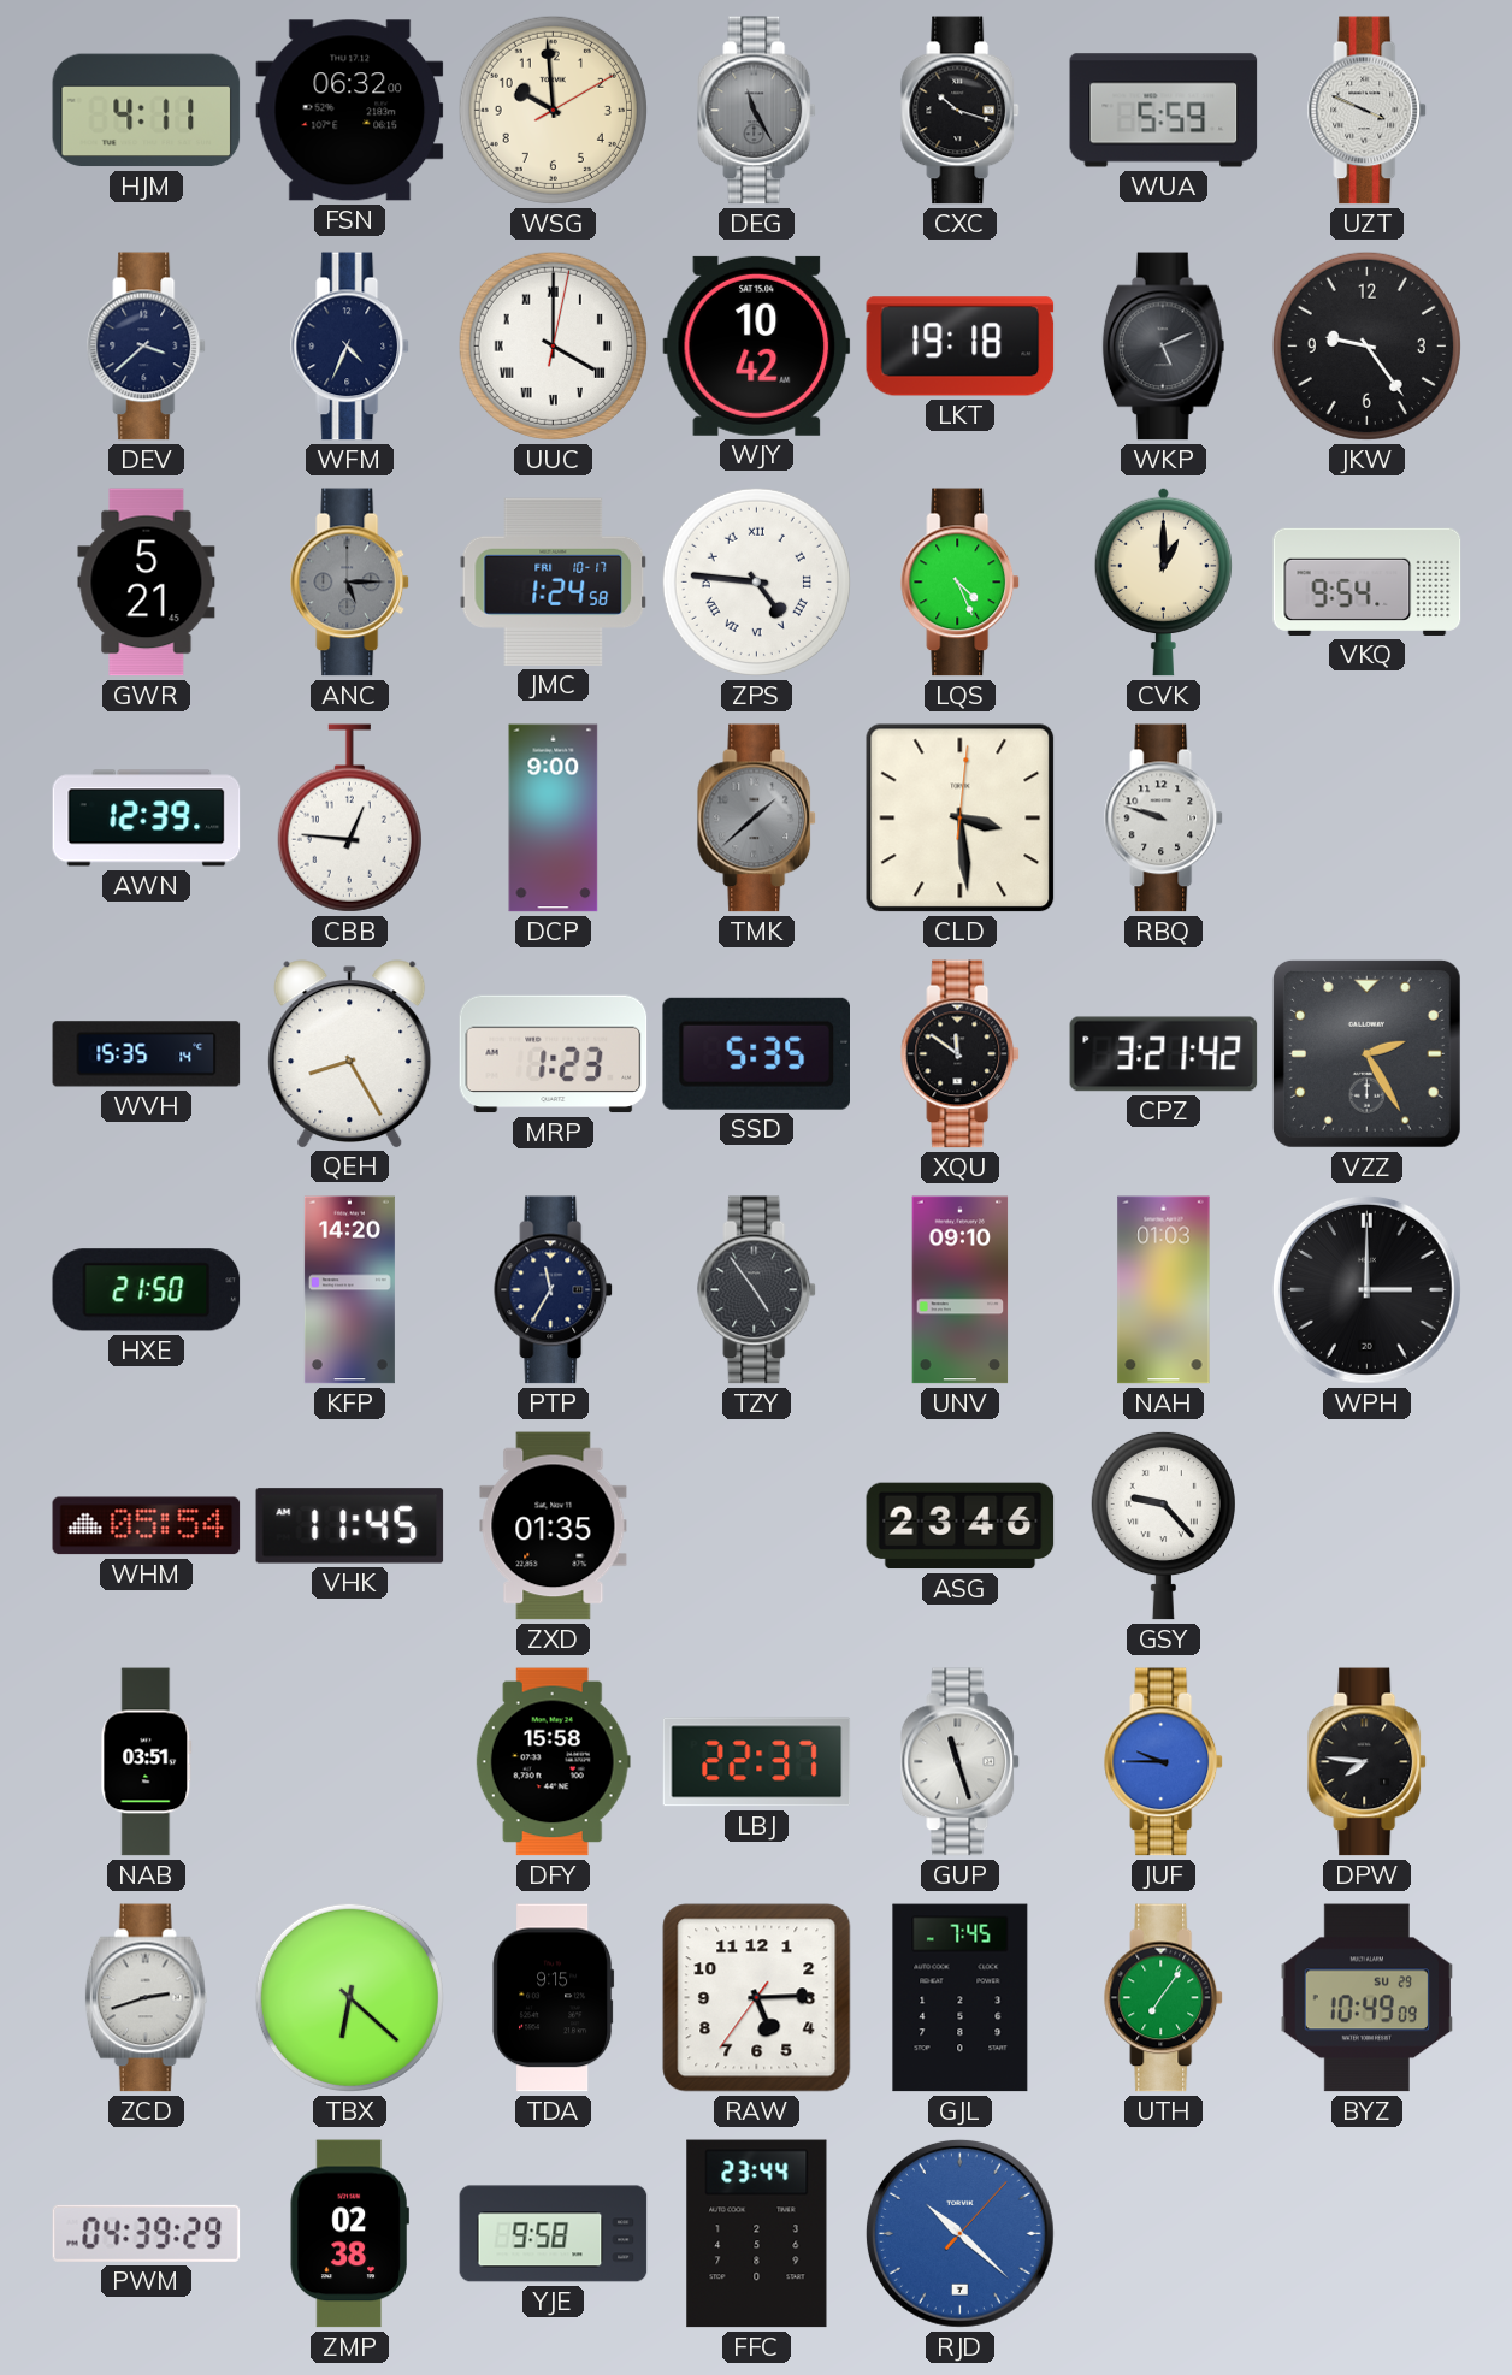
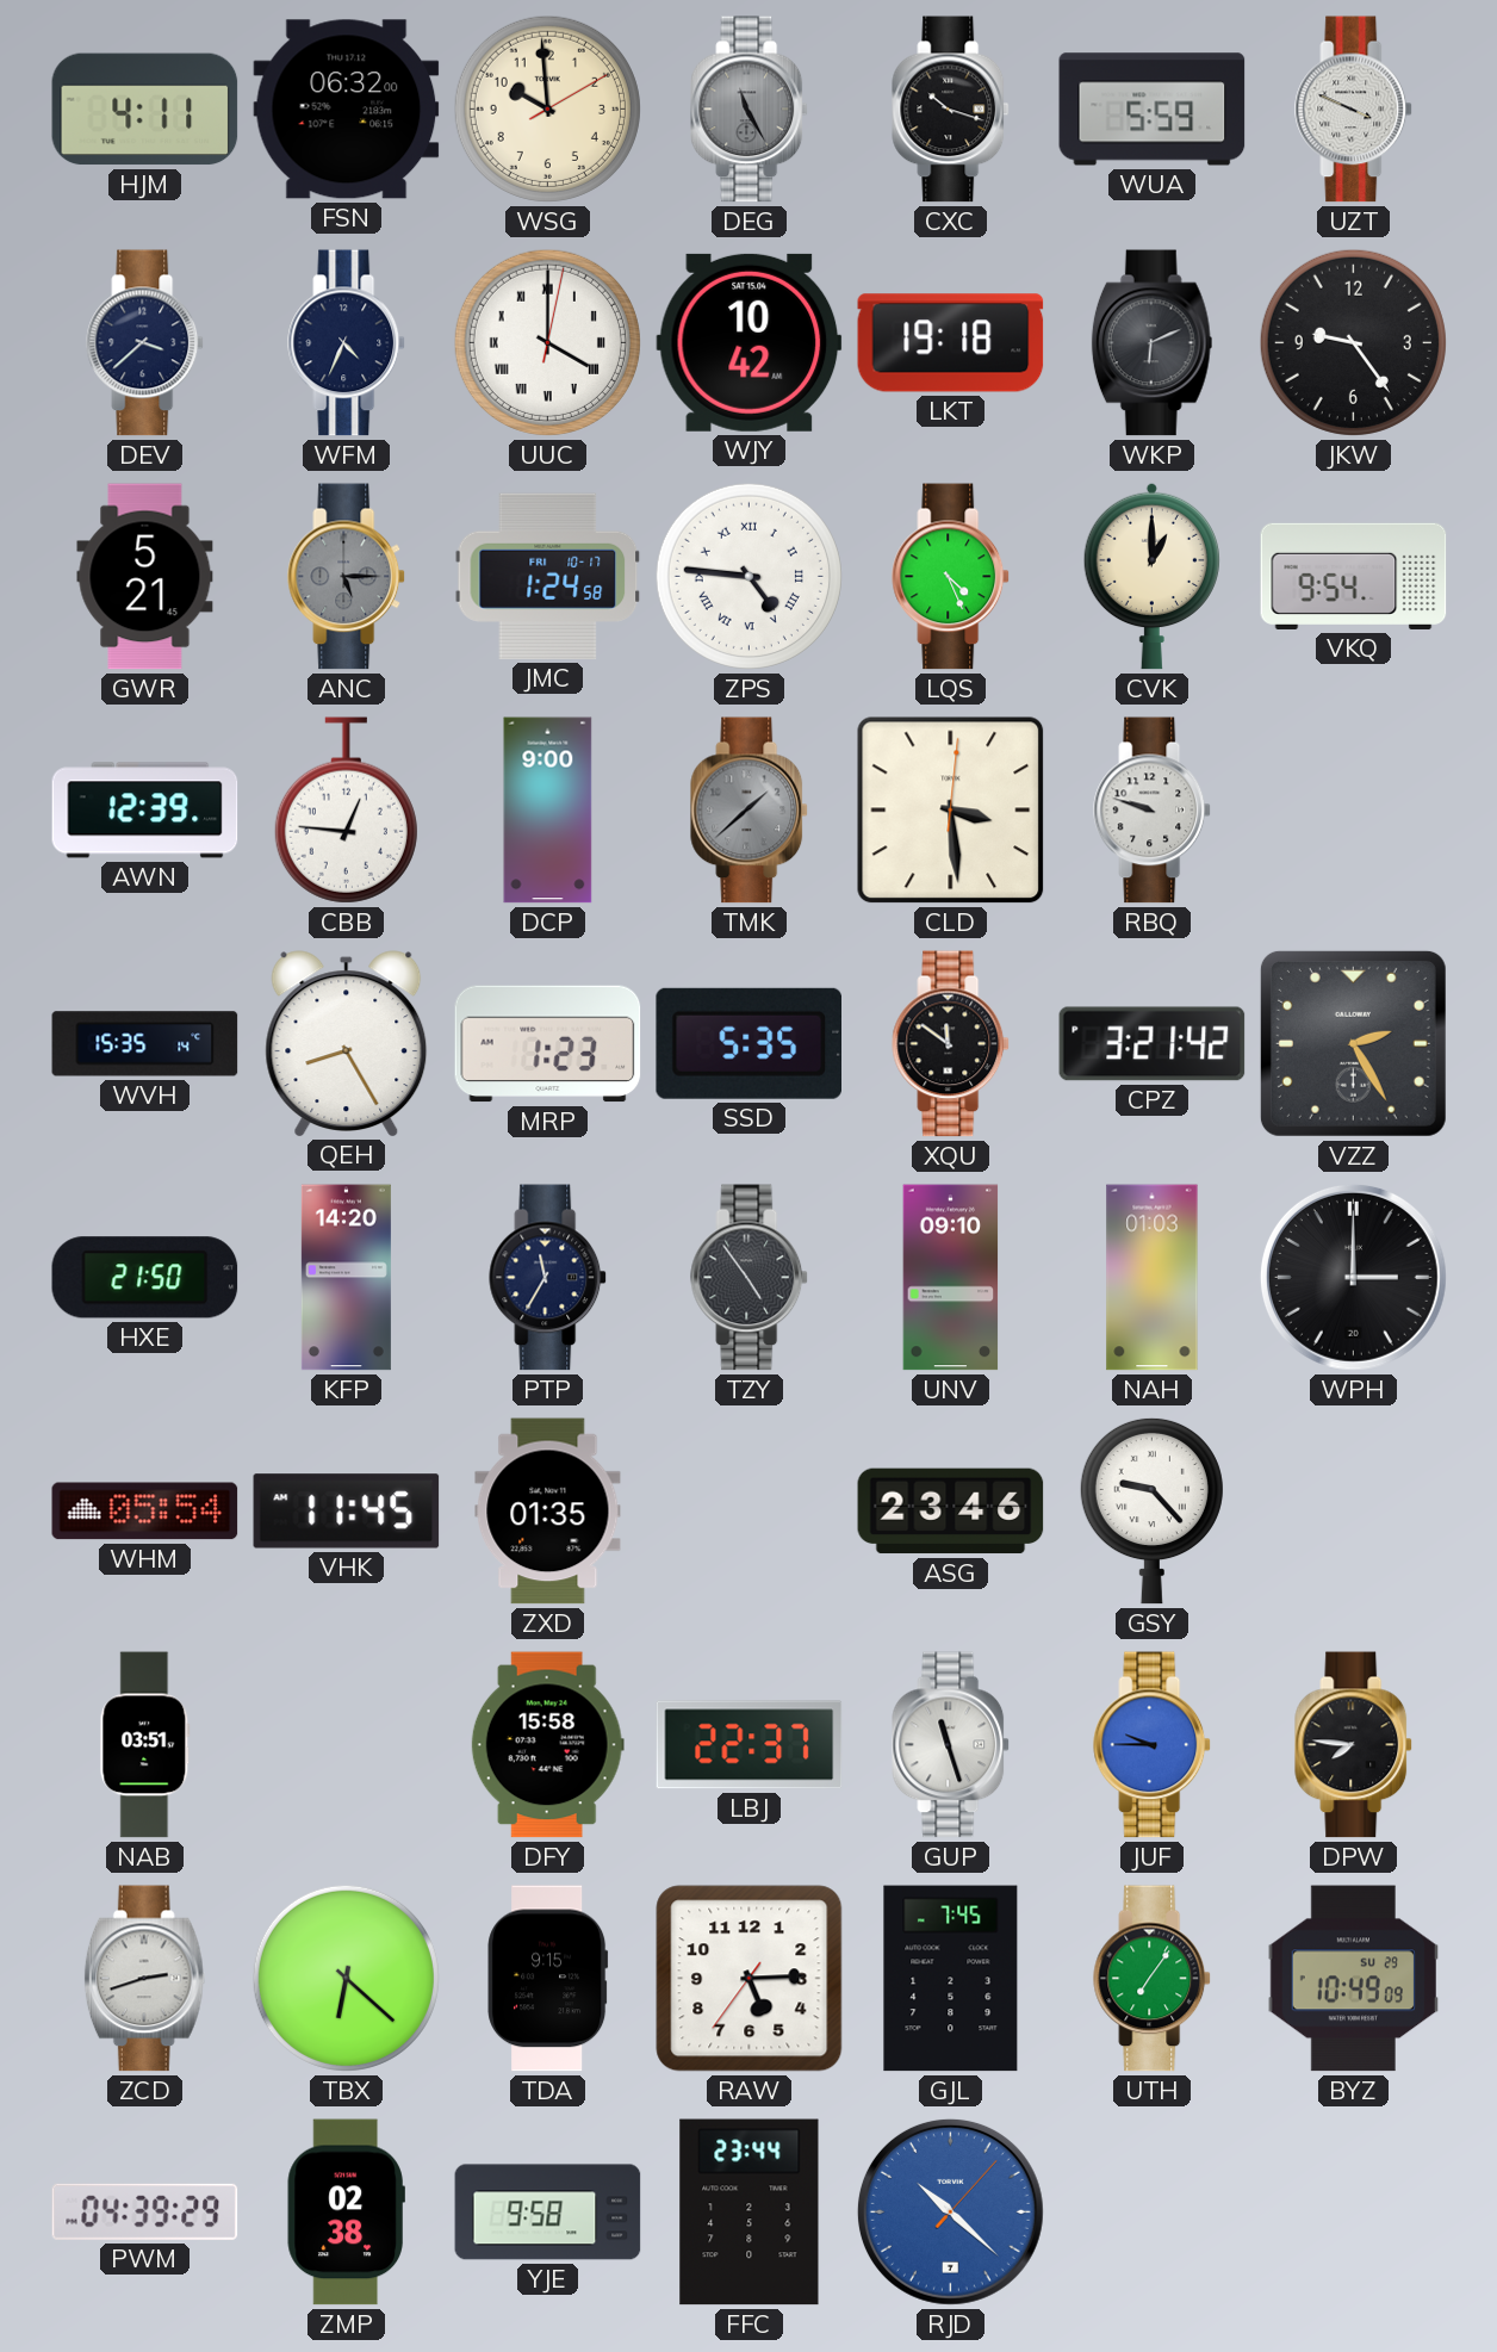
WKP: 5:11 -> 6:11 (1153, 343)
